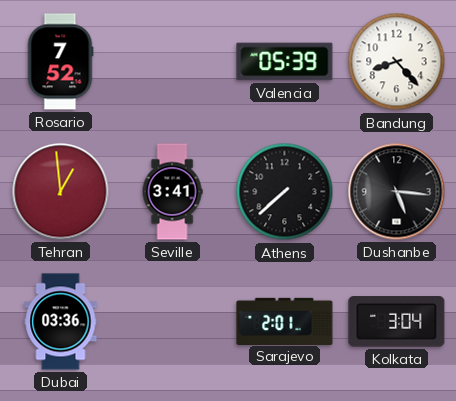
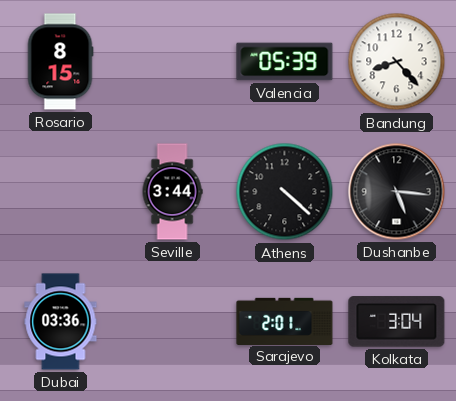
Rosario: 7:52 -> 8:15 (60, 62)
Tehran: 12:59 -> none (61, 192)
Seville: 3:41 -> 3:44 (172, 192)
Athens: 7:38 -> 4:22 (285, 192)
